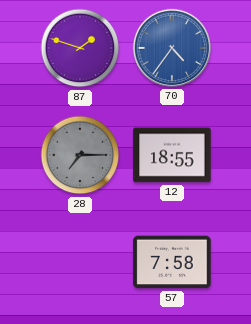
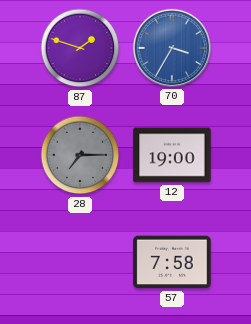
70: 4:36 -> 3:35 (172, 48)
12: 18:55 -> 19:00 (172, 155)
